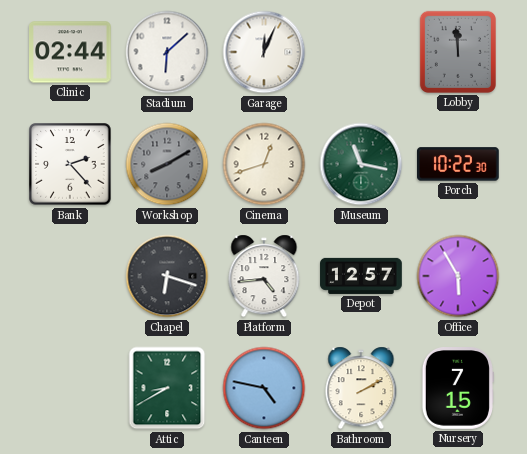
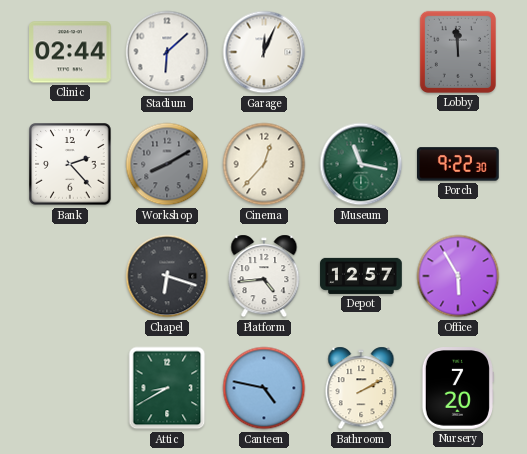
Cinema: 12:42 -> 12:37 (264, 164)
Porch: 10:22 -> 9:22 (458, 164)
Nursery: 7:15 -> 7:20 (457, 388)
